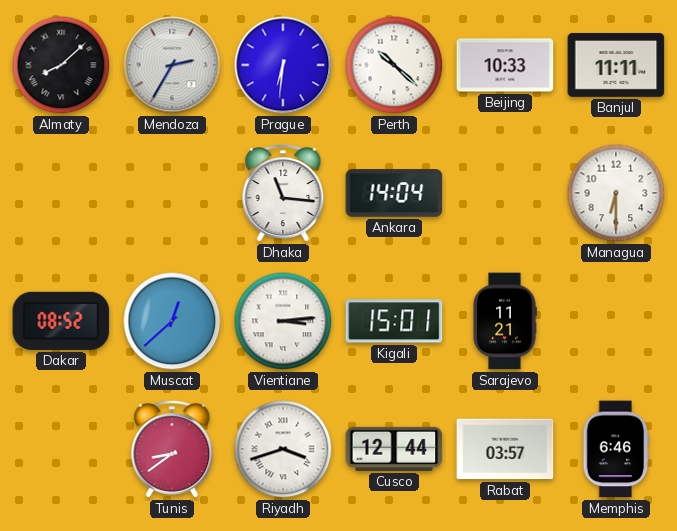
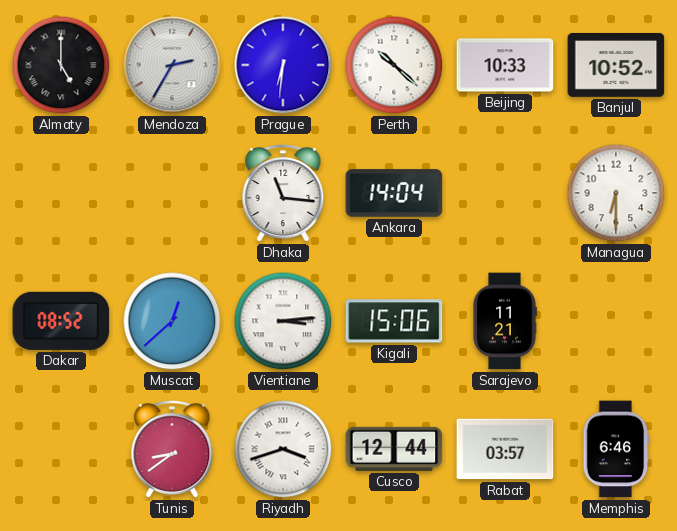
Almaty: 8:08 -> 5:00 (61, 65)
Banjul: 11:11 -> 10:52 (616, 65)
Kigali: 15:01 -> 15:06 (394, 321)
